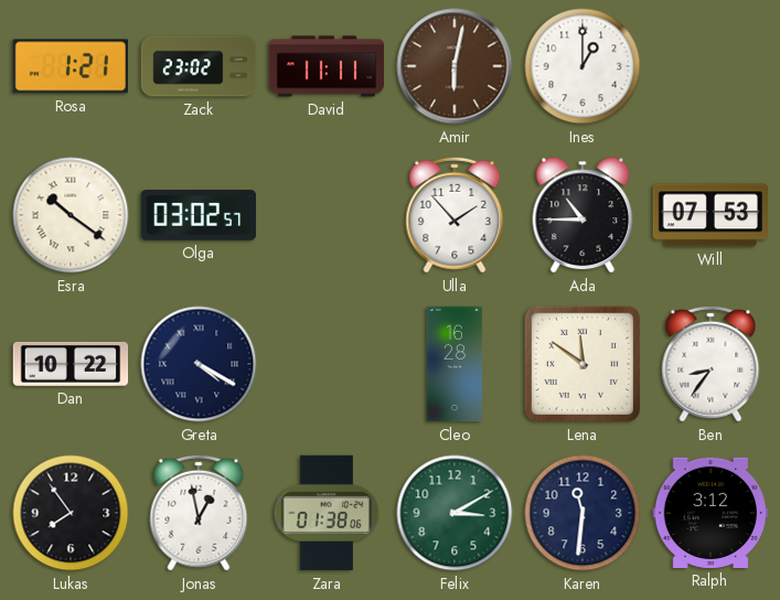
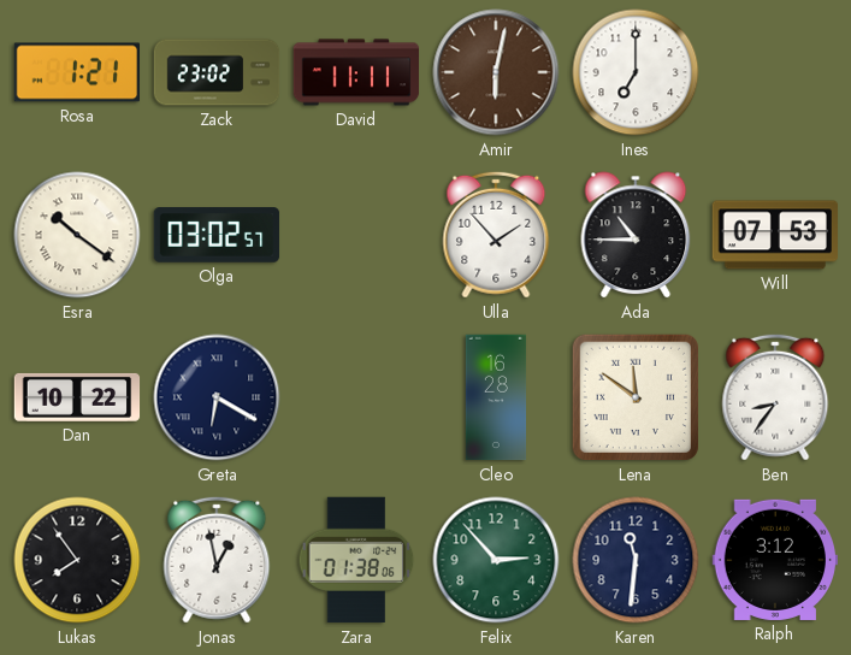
Ines: 1:00 -> 7:00 (636, 72)
Greta: 4:20 -> 6:20 (217, 397)
Felix: 3:10 -> 2:53 (496, 560)
